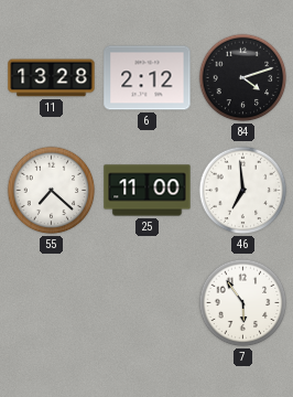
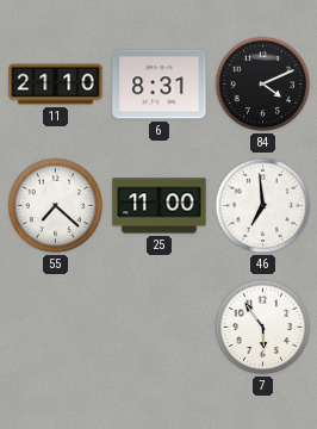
11: 13:28 -> 21:10 (56, 85)
6: 2:12 -> 8:31 (160, 85)
84: 4:12 -> 4:11 (263, 85)
